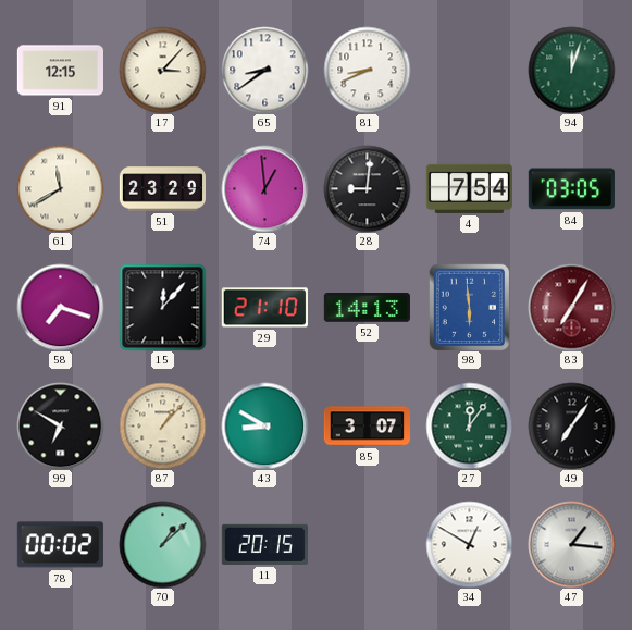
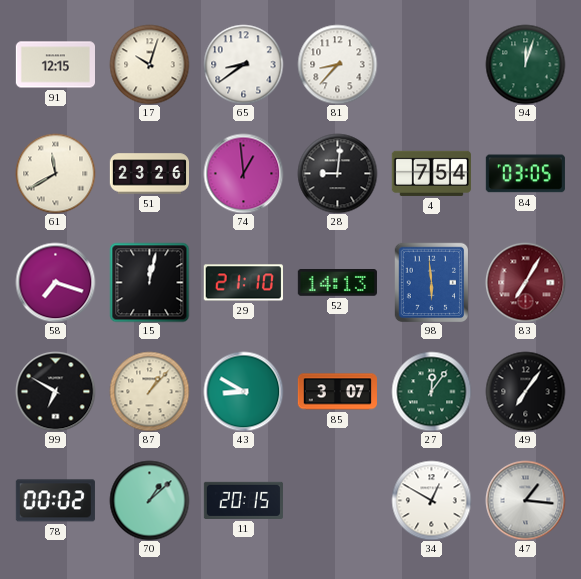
17: 3:07 -> 10:03 (149, 64)
81: 8:41 -> 8:37 (337, 64)
51: 23:29 -> 23:26 (149, 174)
15: 12:07 -> 12:02 (149, 282)
